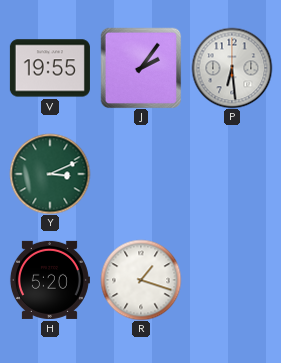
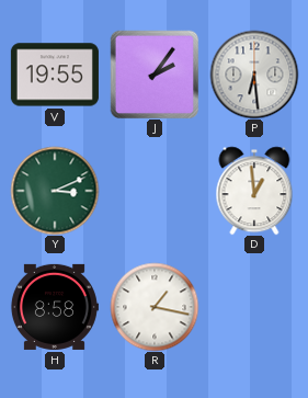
D: none -> 12:59 (254, 191)
H: 5:20 -> 8:58 (55, 307)
R: 1:18 -> 1:17 (155, 307)
